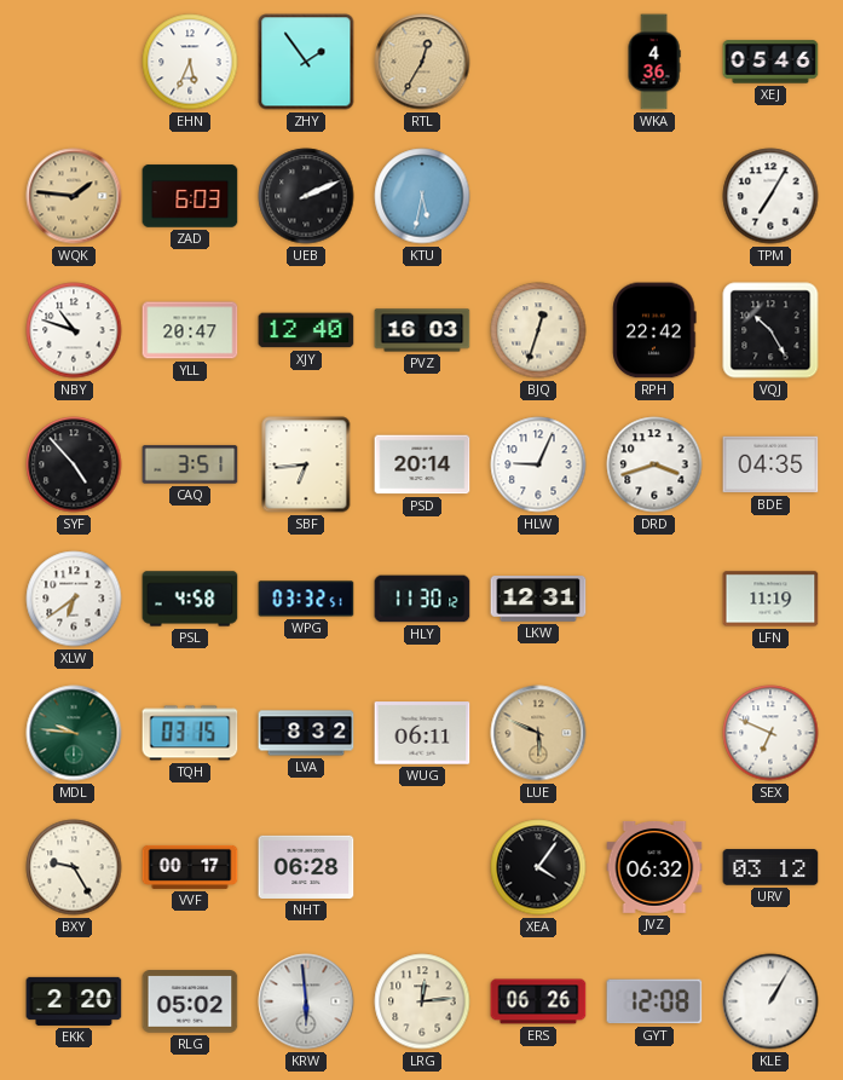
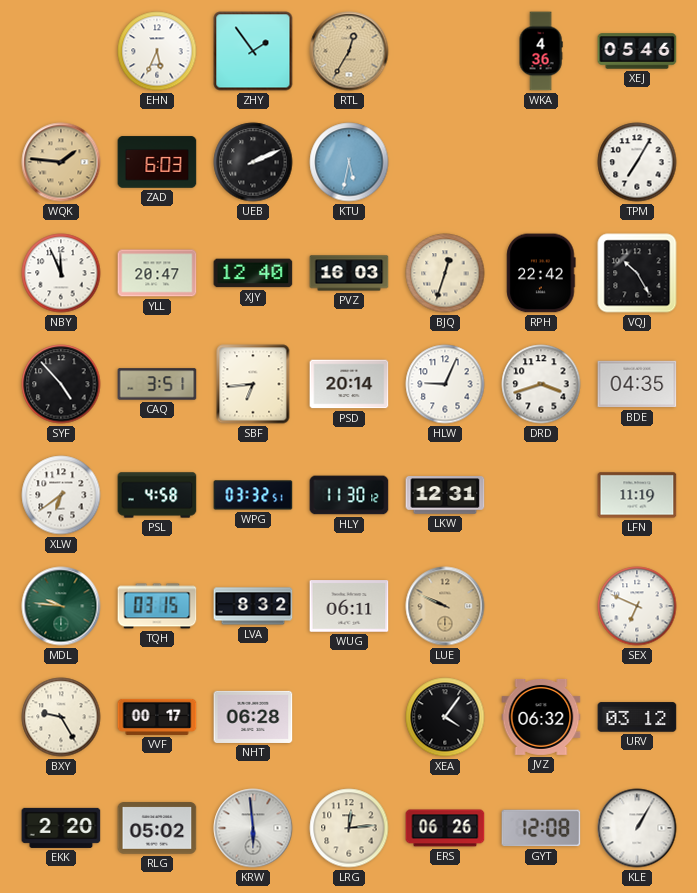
NBY: 10:48 -> 11:56 (61, 273)
LUE: 5:49 -> 9:49 (445, 606)
